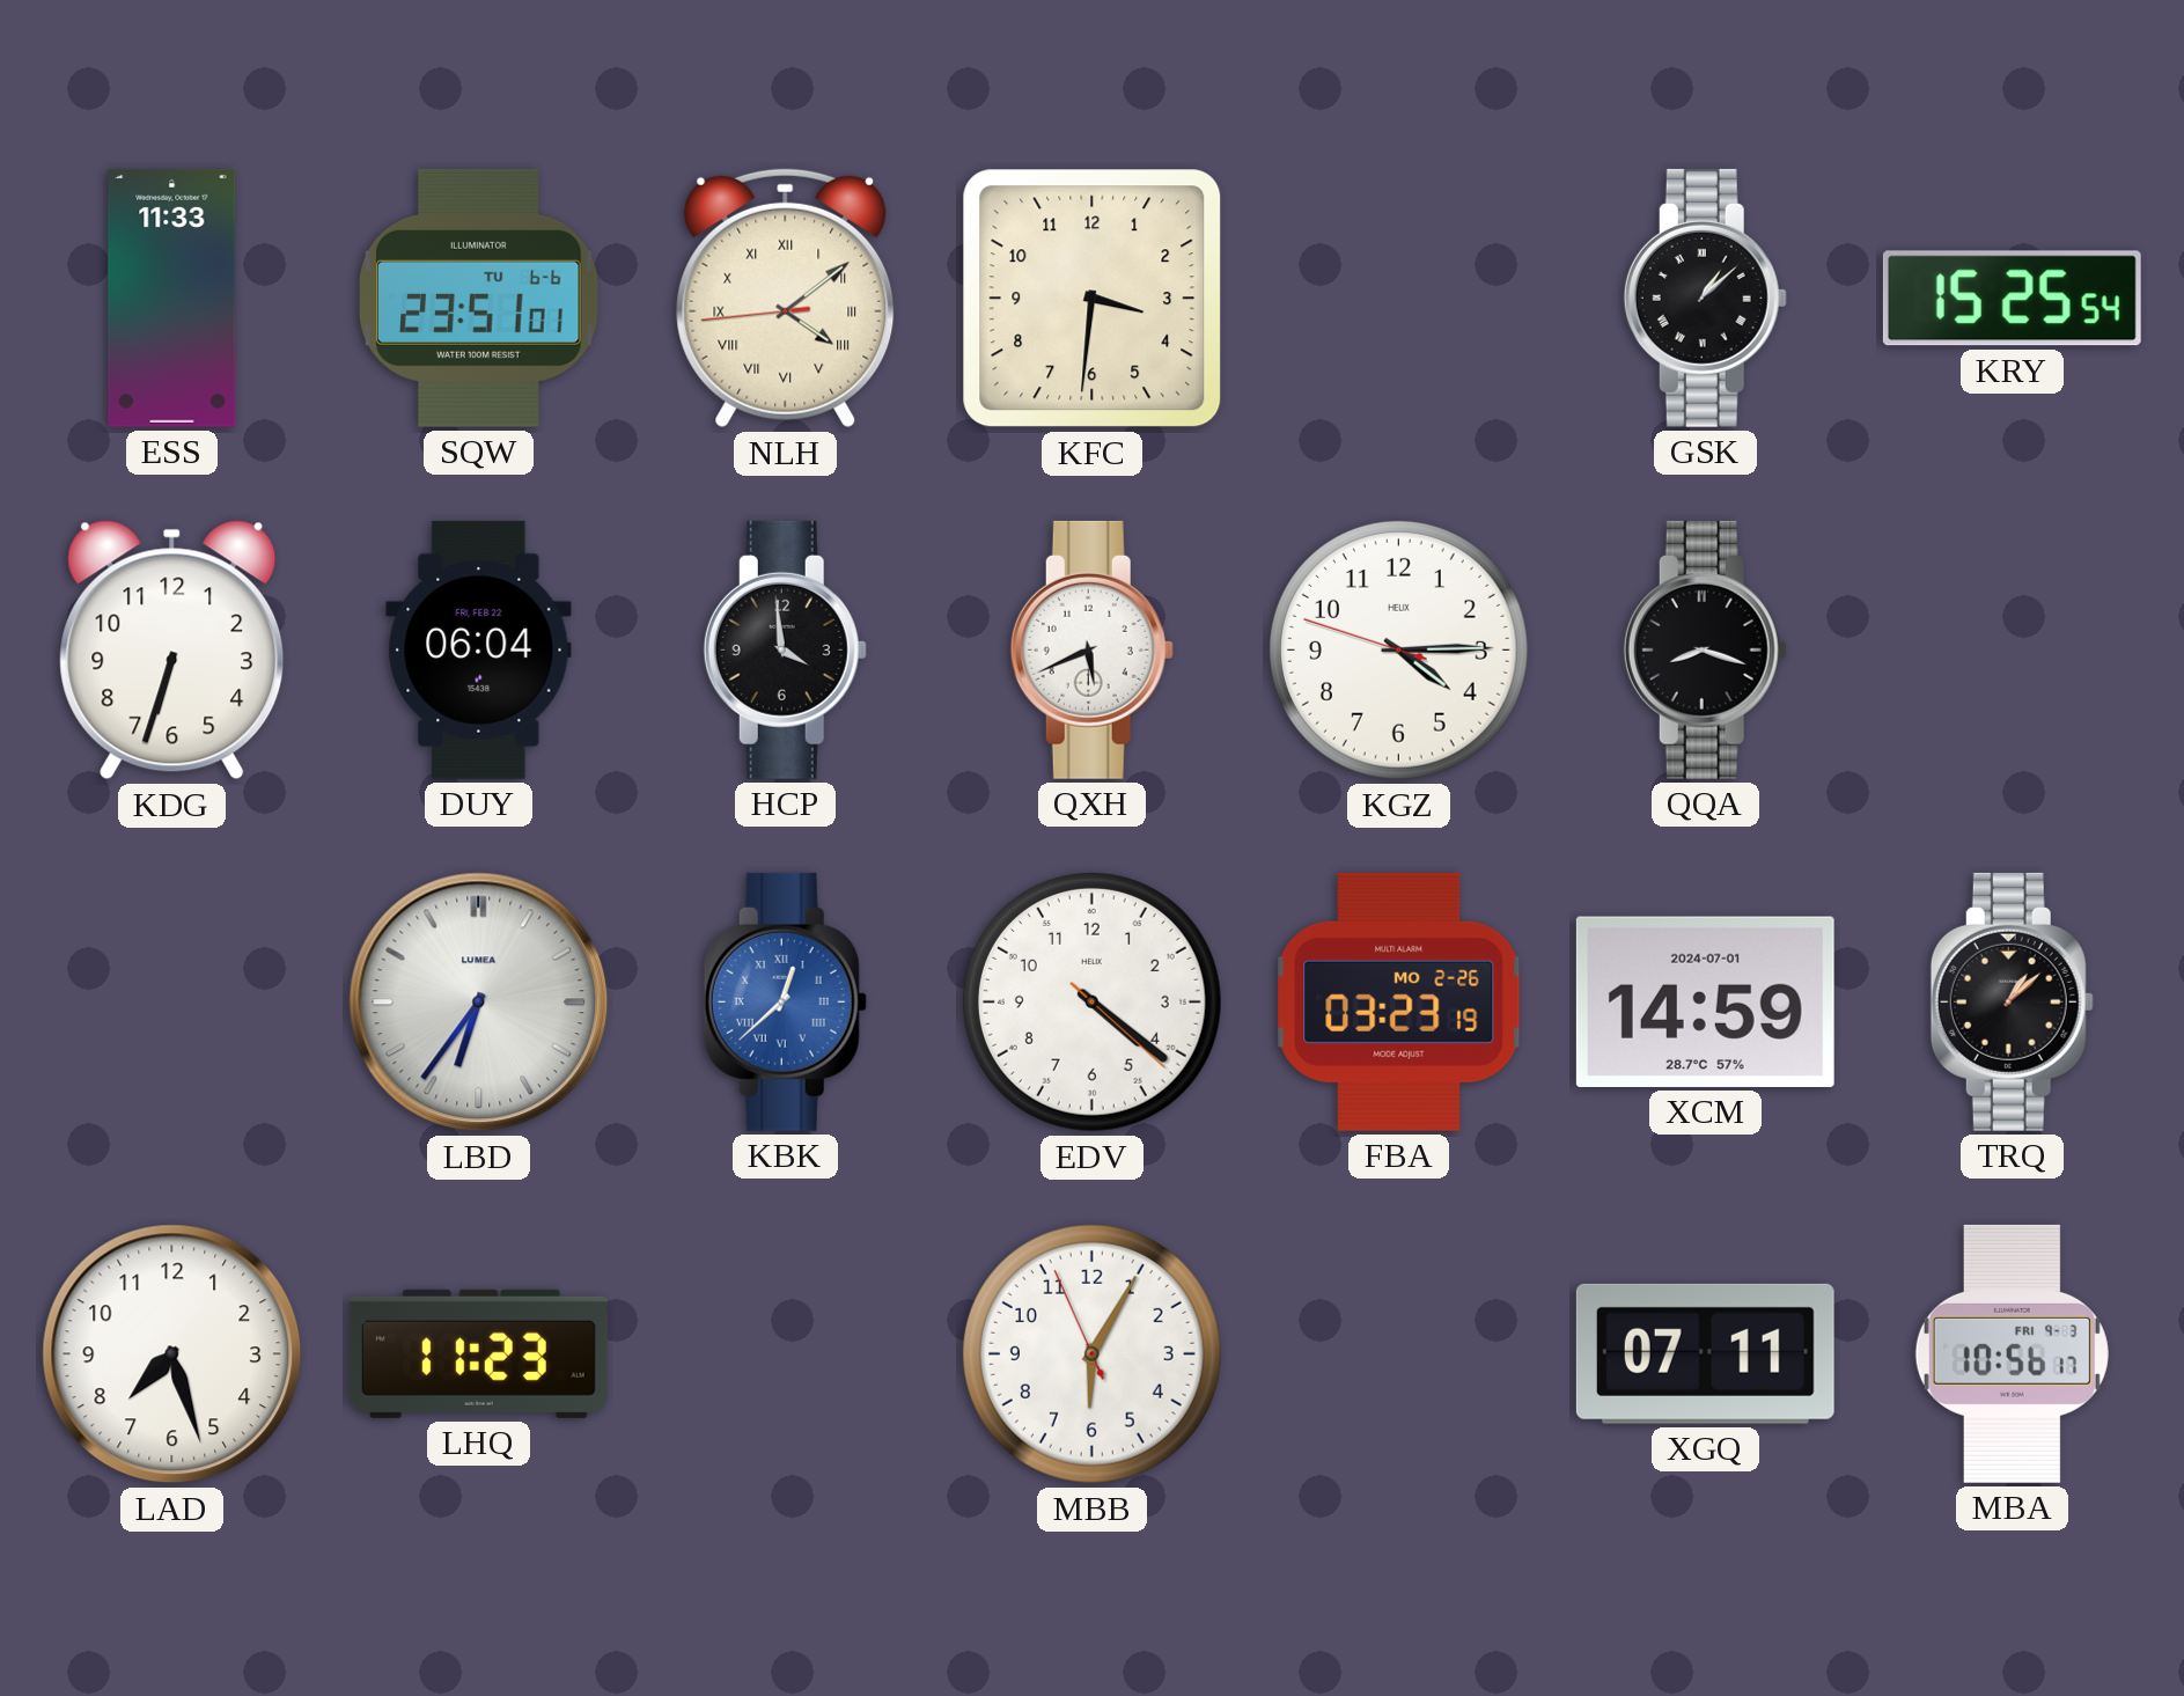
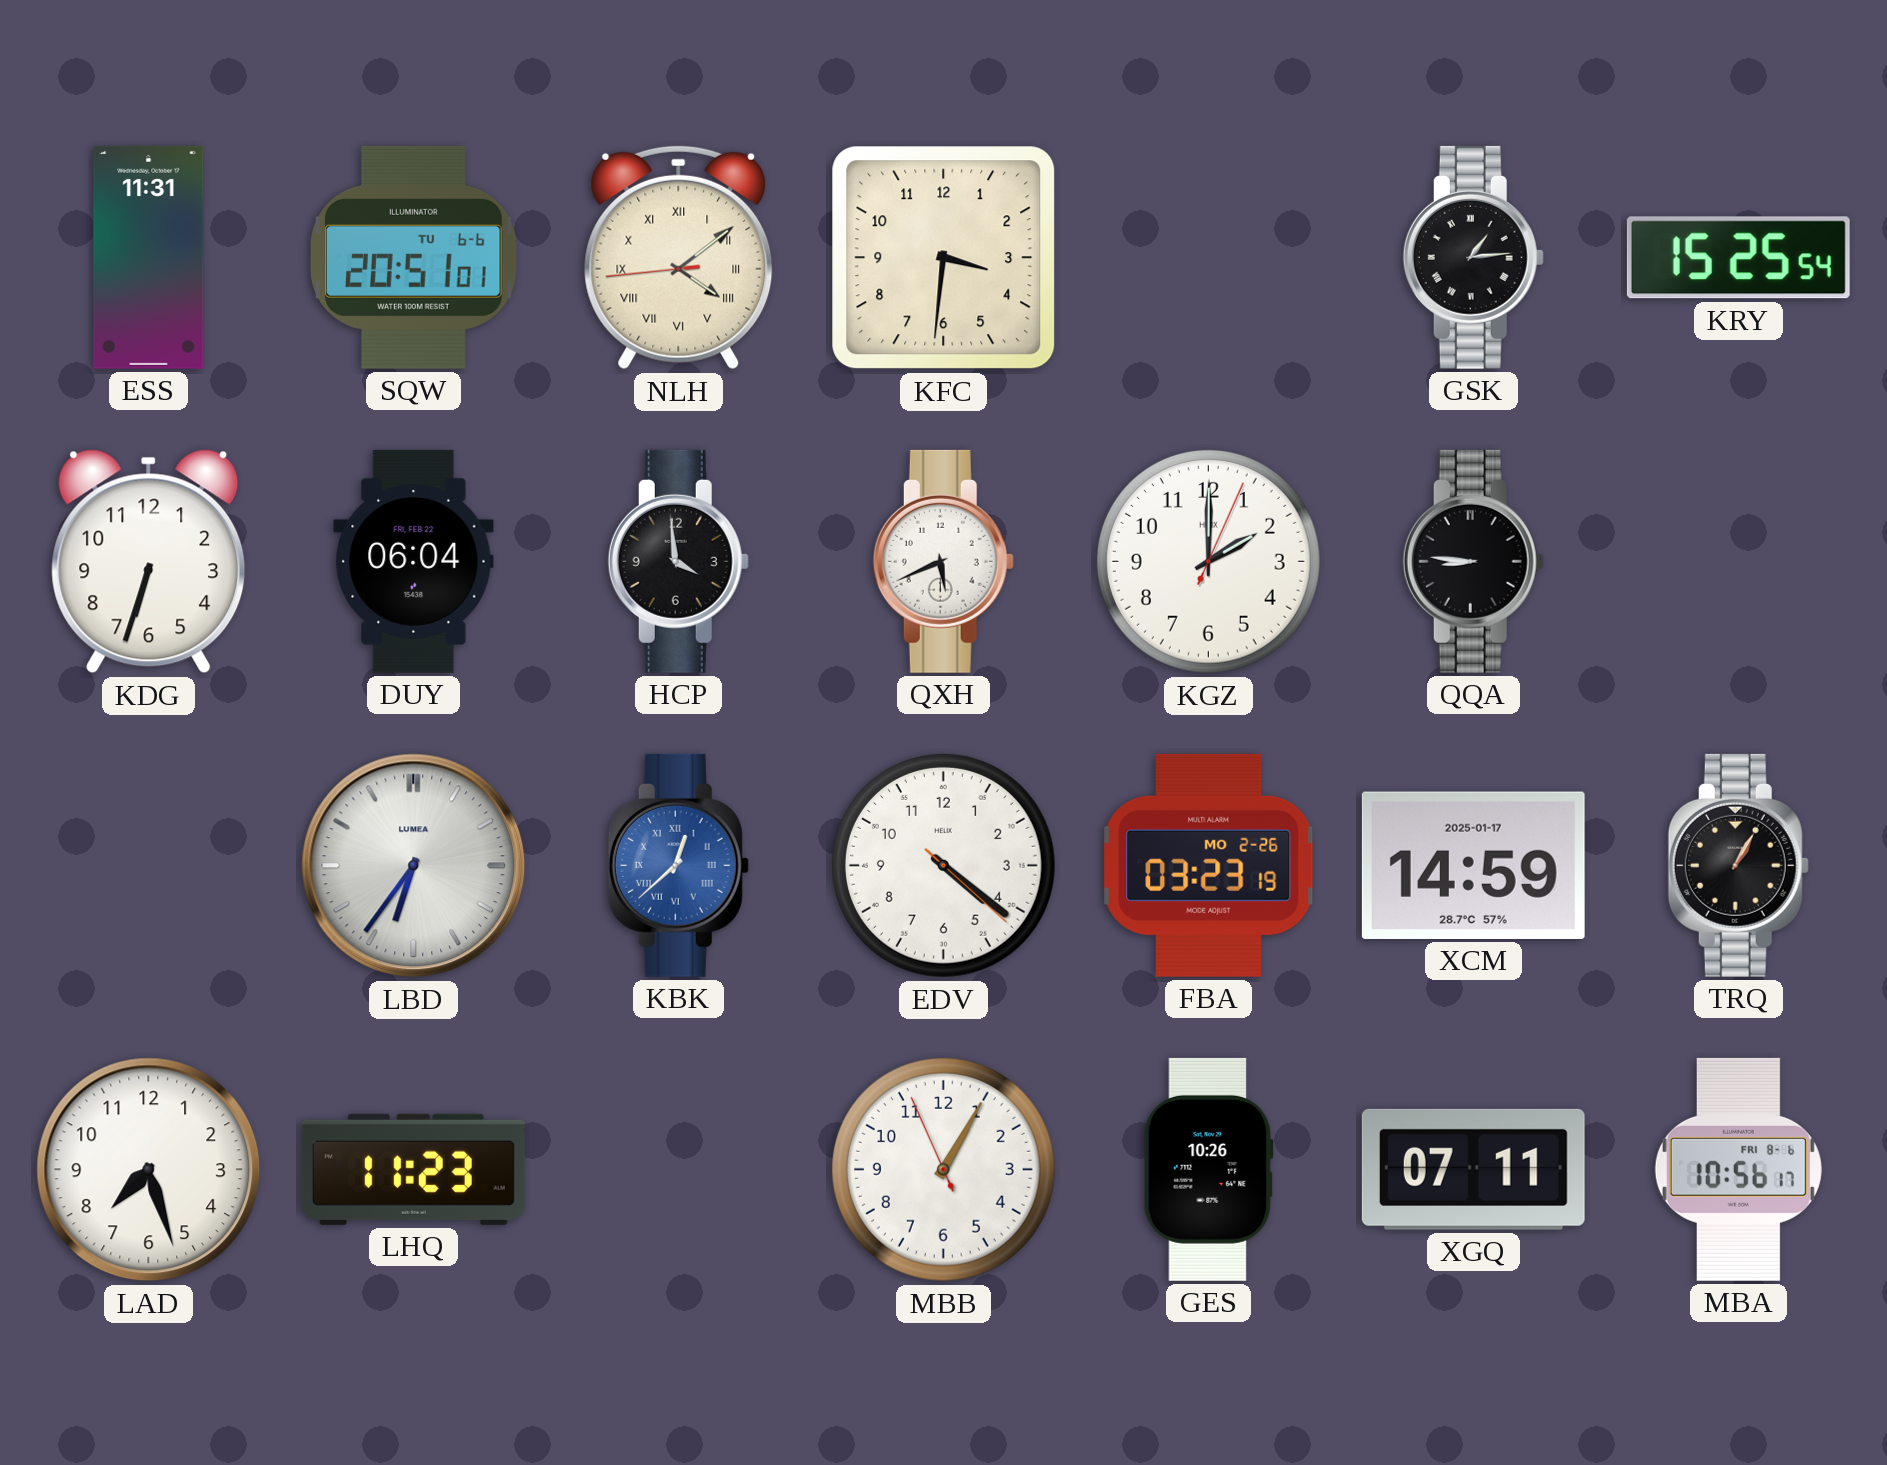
ESS: 11:33 -> 11:31 (149, 257)
SQW: 23:51 -> 20:51 (414, 257)
GSK: 1:08 -> 1:14 (1473, 257)
KGZ: 4:14 -> 2:00 (1208, 561)
QQA: 8:18 -> 8:46 (1473, 561)
XCM date: 2024-07-01 -> 2025-01-17 (1473, 865)
TRQ: 1:08 -> 1:05 (1738, 865)
MBB: 6:04 -> 1:04 (943, 1169)
GES: none -> 10:26 (1208, 1169)
MBA date: FRI 9-3 -> FRI 8-6 (1738, 1169)
